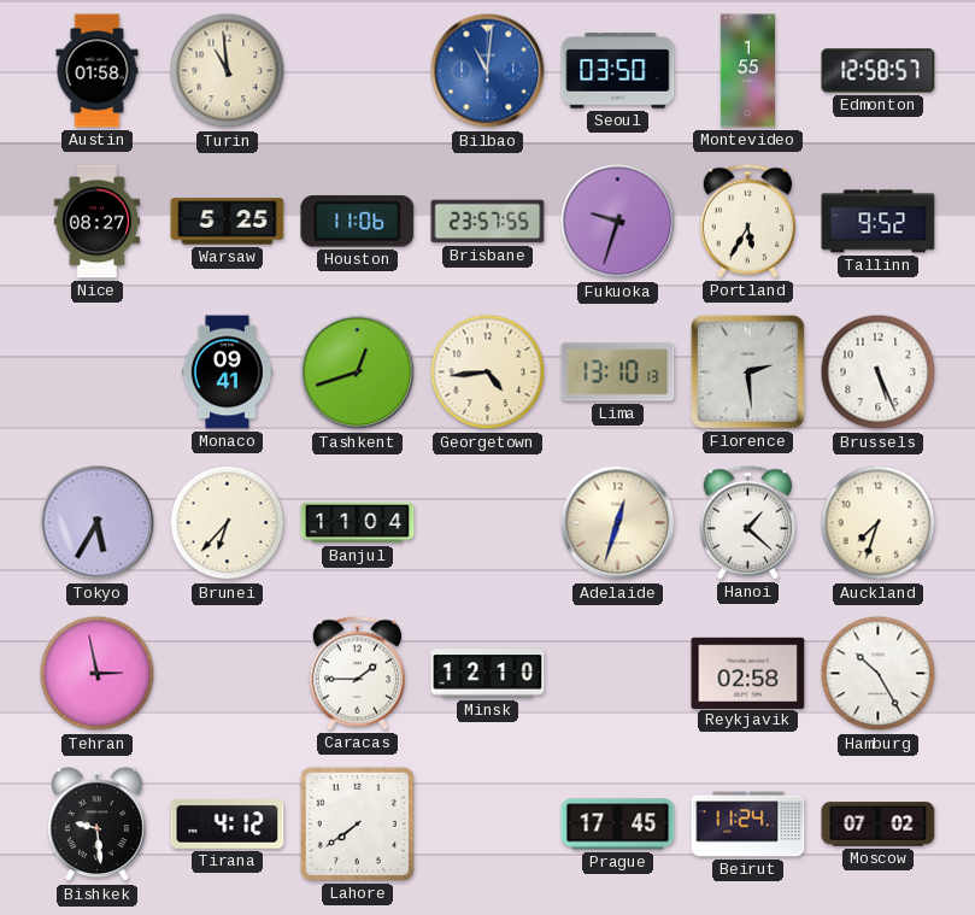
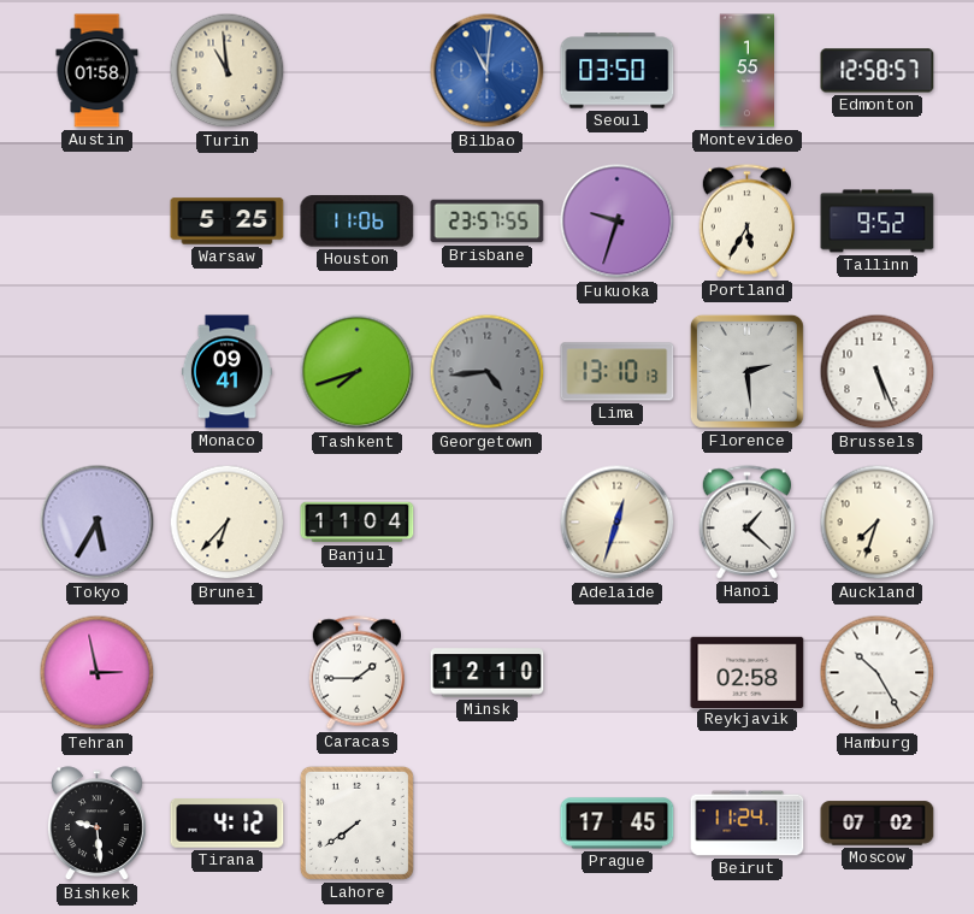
Nice: 08:27 -> none (98, 222)
Tashkent: 12:42 -> 7:42 (358, 372)
Georgetown dial: cream -> grey (488, 372)
